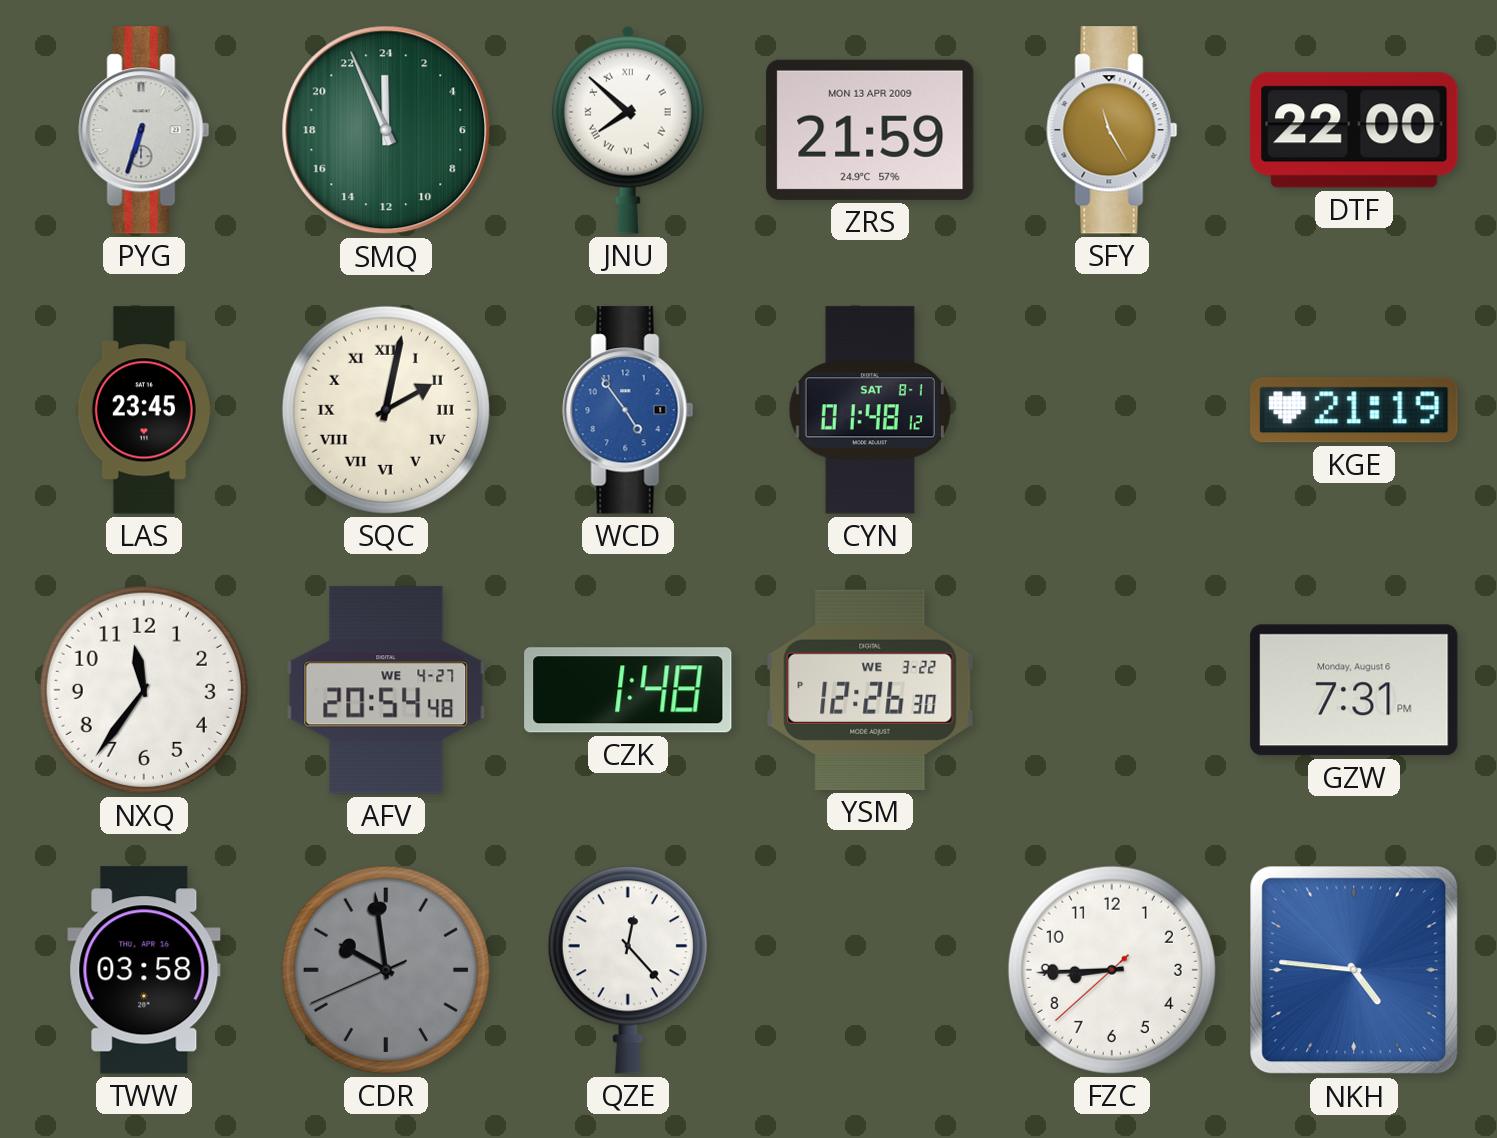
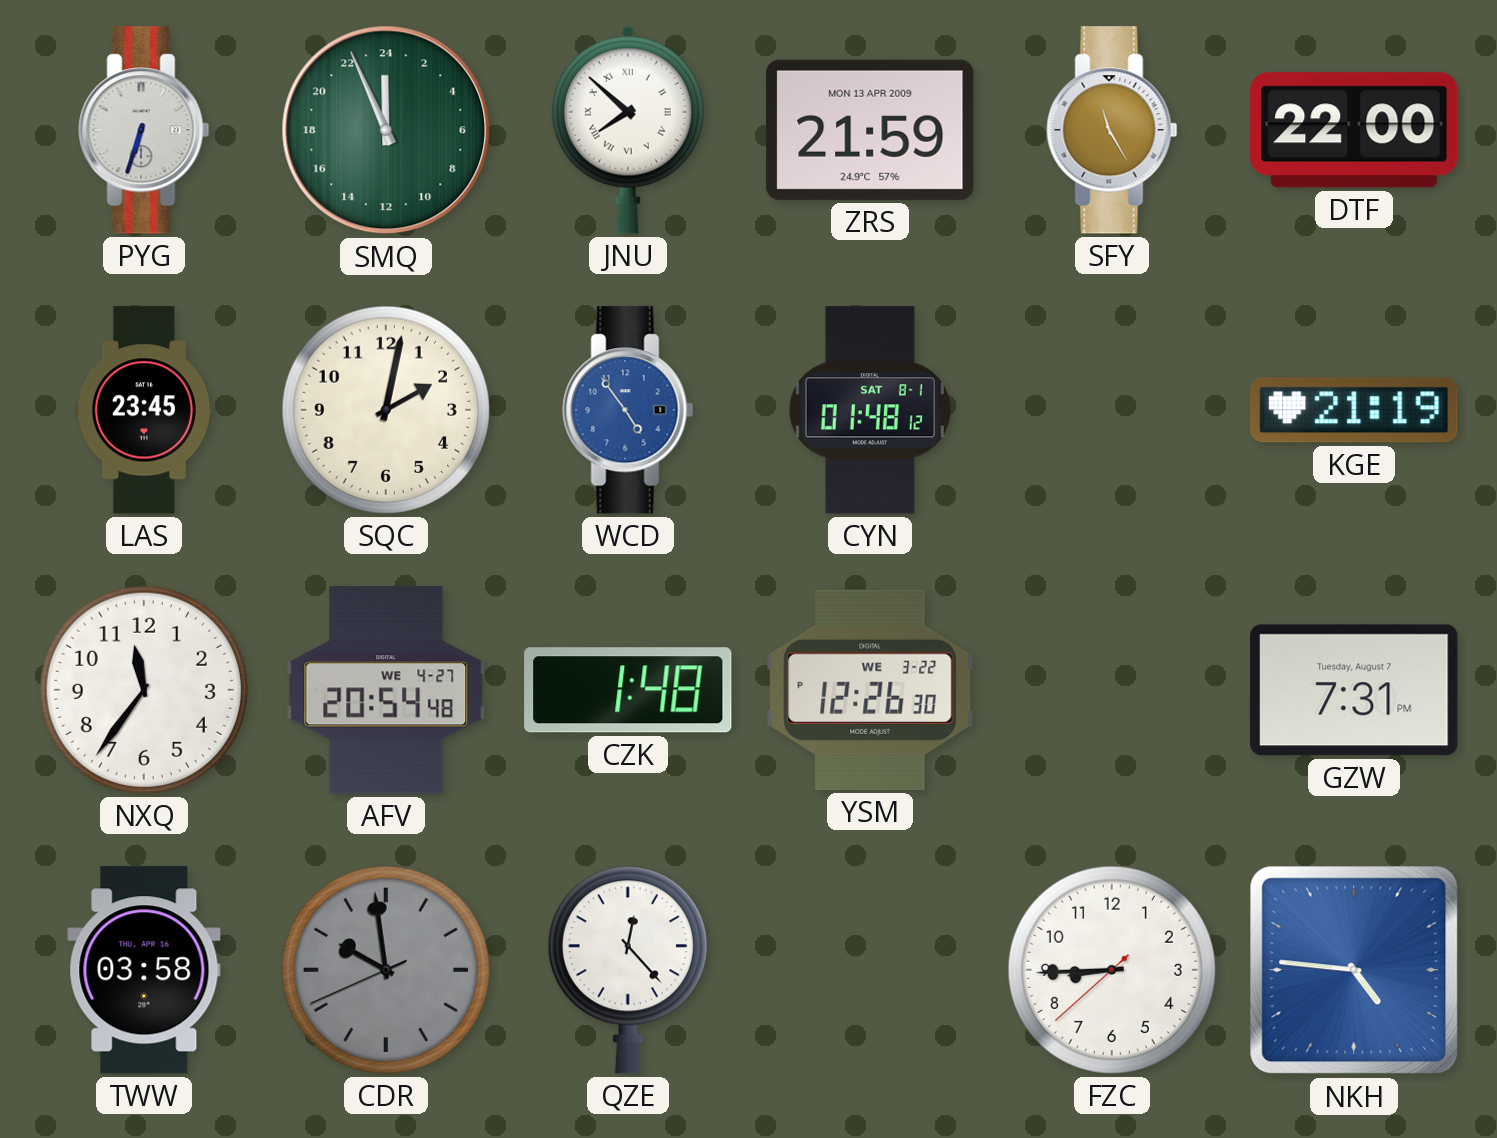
SQC numerals: Roman -> Arabic (386, 410)
GZW date: Monday, August 6 -> Tuesday, August 7 (1354, 690)
